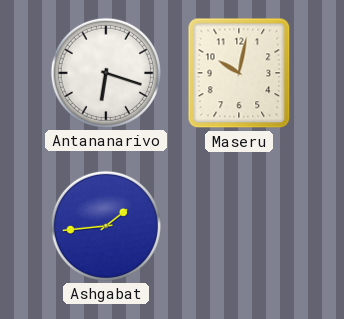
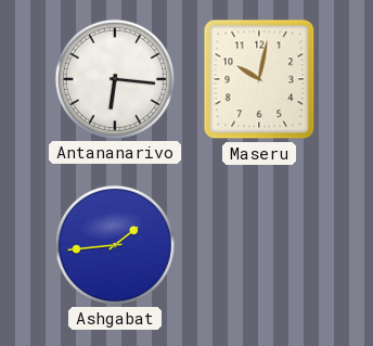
Antananarivo: 6:18 -> 6:16 (115, 79)
